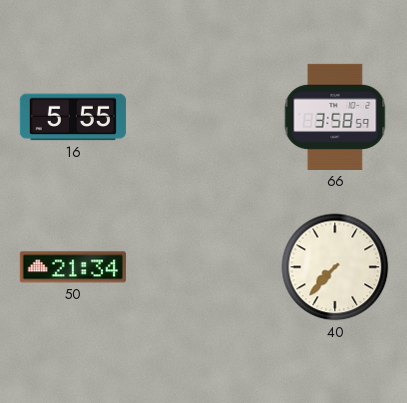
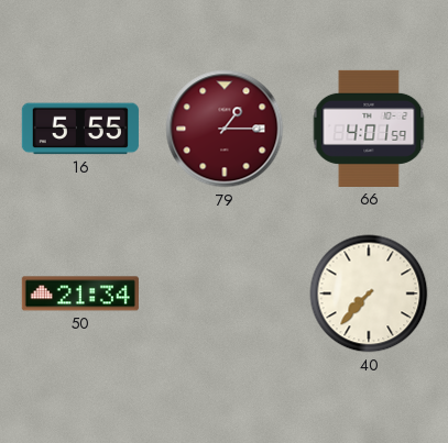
79: none -> 1:15 (225, 129)
66: 3:58 -> 4:01 (369, 129)
